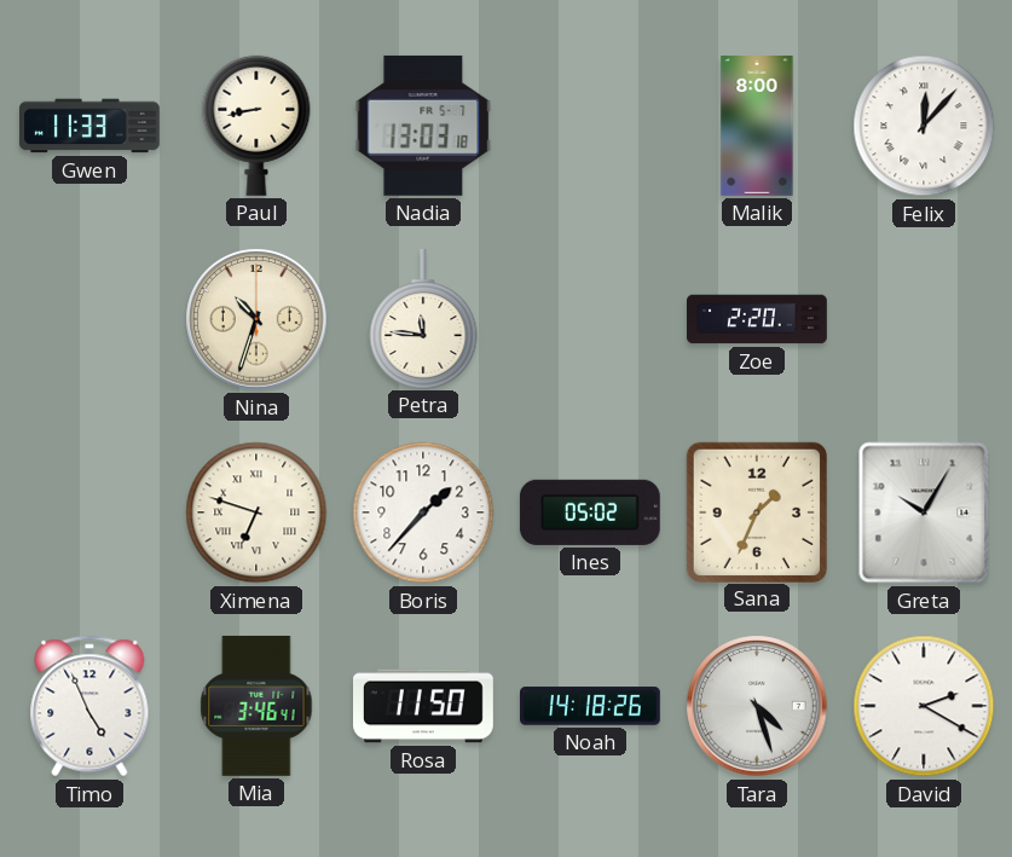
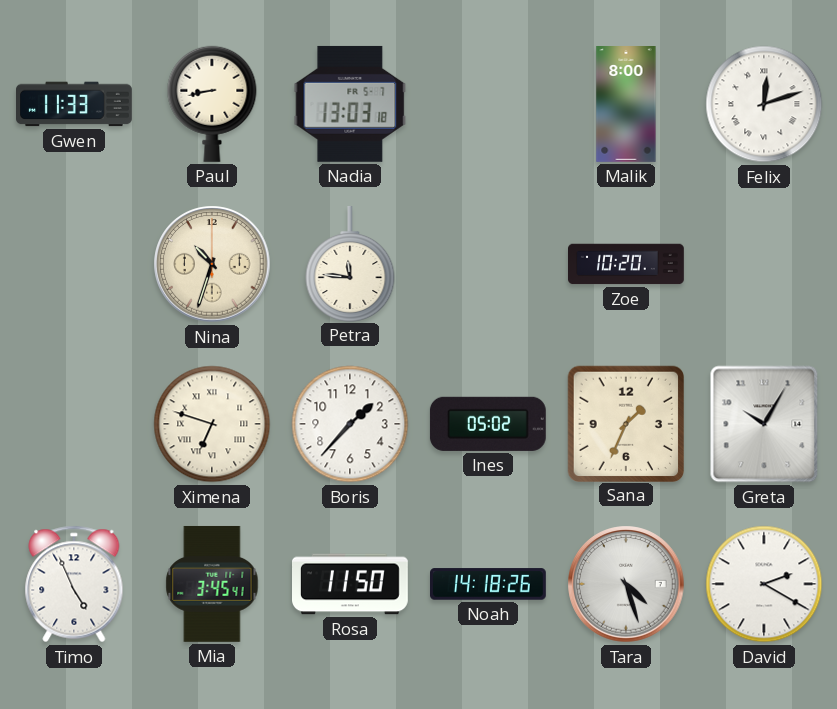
Felix: 12:07 -> 12:12 (764, 104)
Zoe: 2:20 -> 10:20 (627, 264)
Mia: 3:46 -> 3:45 (212, 584)
